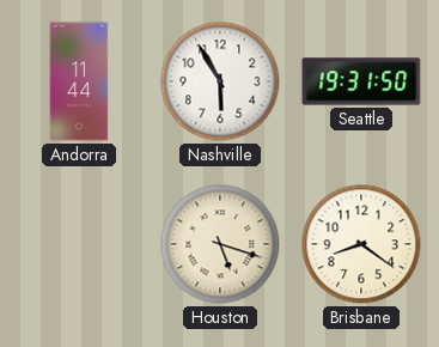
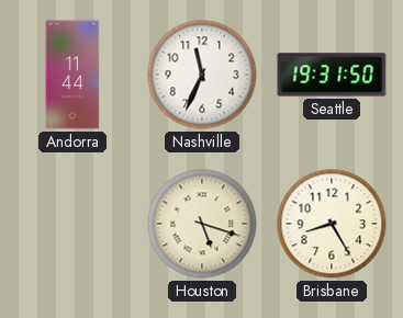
Nashville: 5:55 -> 11:34 (202, 75)
Brisbane: 8:21 -> 8:25 (332, 224)
